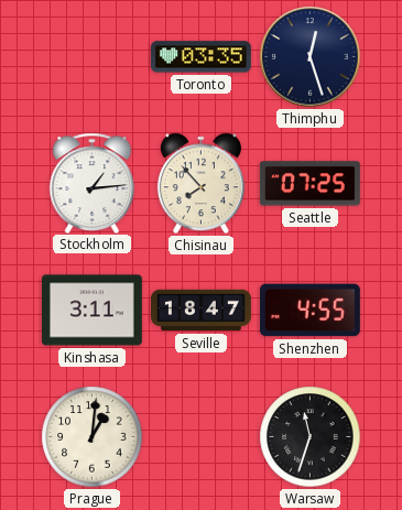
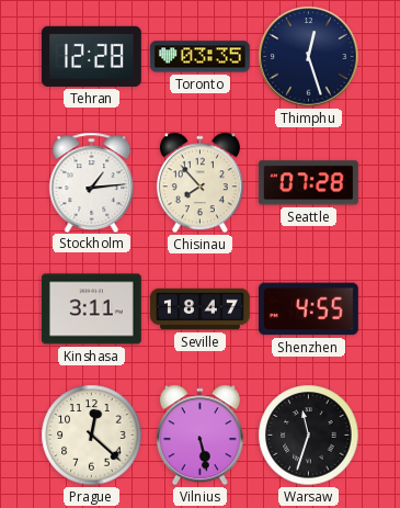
Tehran: none -> 12:28 (91, 56)
Seattle: 07:25 -> 07:28 (308, 183)
Prague: 1:01 -> 12:22 (92, 436)
Vilnius: none -> 5:28 (199, 436)
